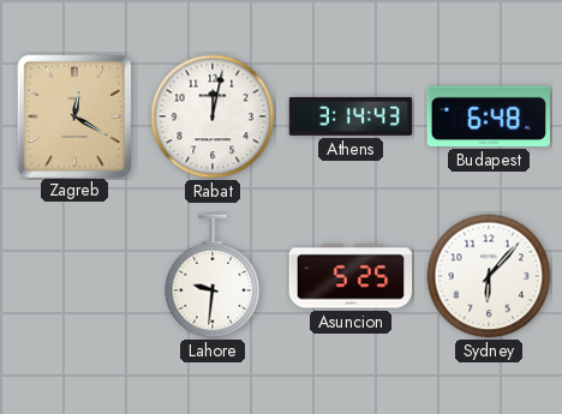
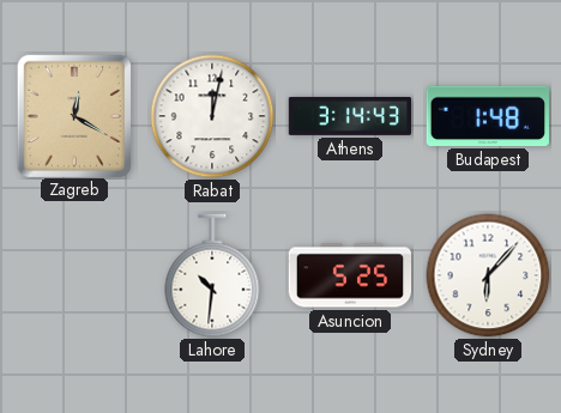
Budapest: 6:48 -> 1:48 (487, 116)
Lahore: 9:31 -> 10:31 (212, 275)
